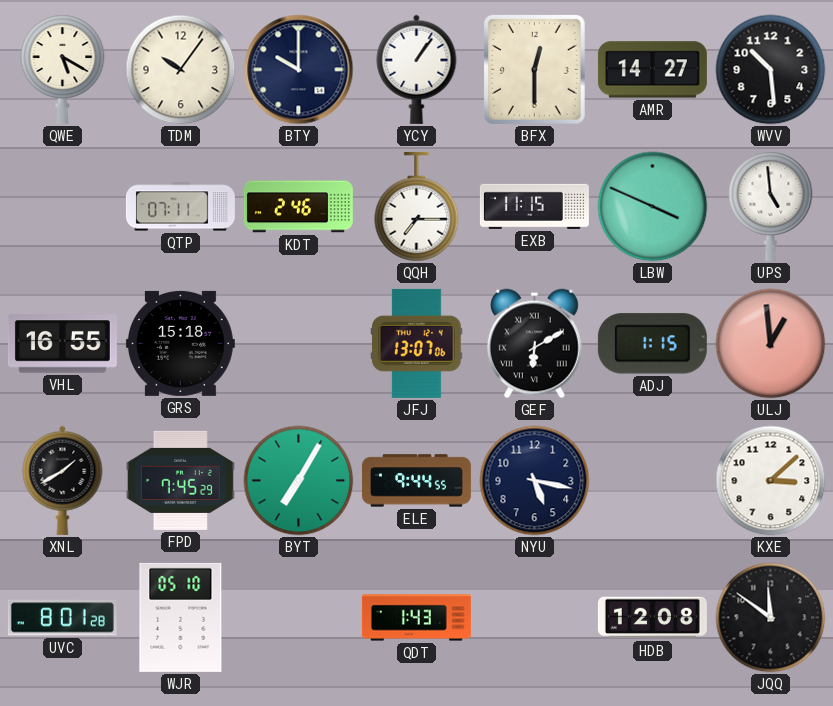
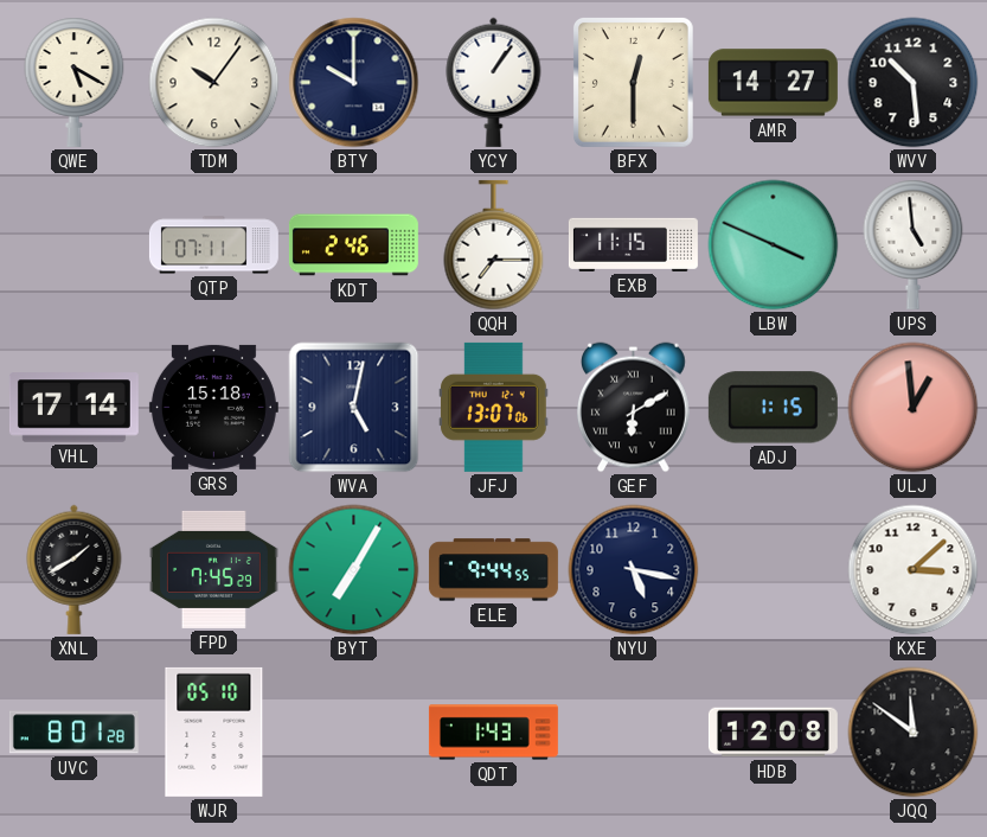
VHL: 16:55 -> 17:14 (73, 408)
WVA: none -> 5:02 (354, 408)
